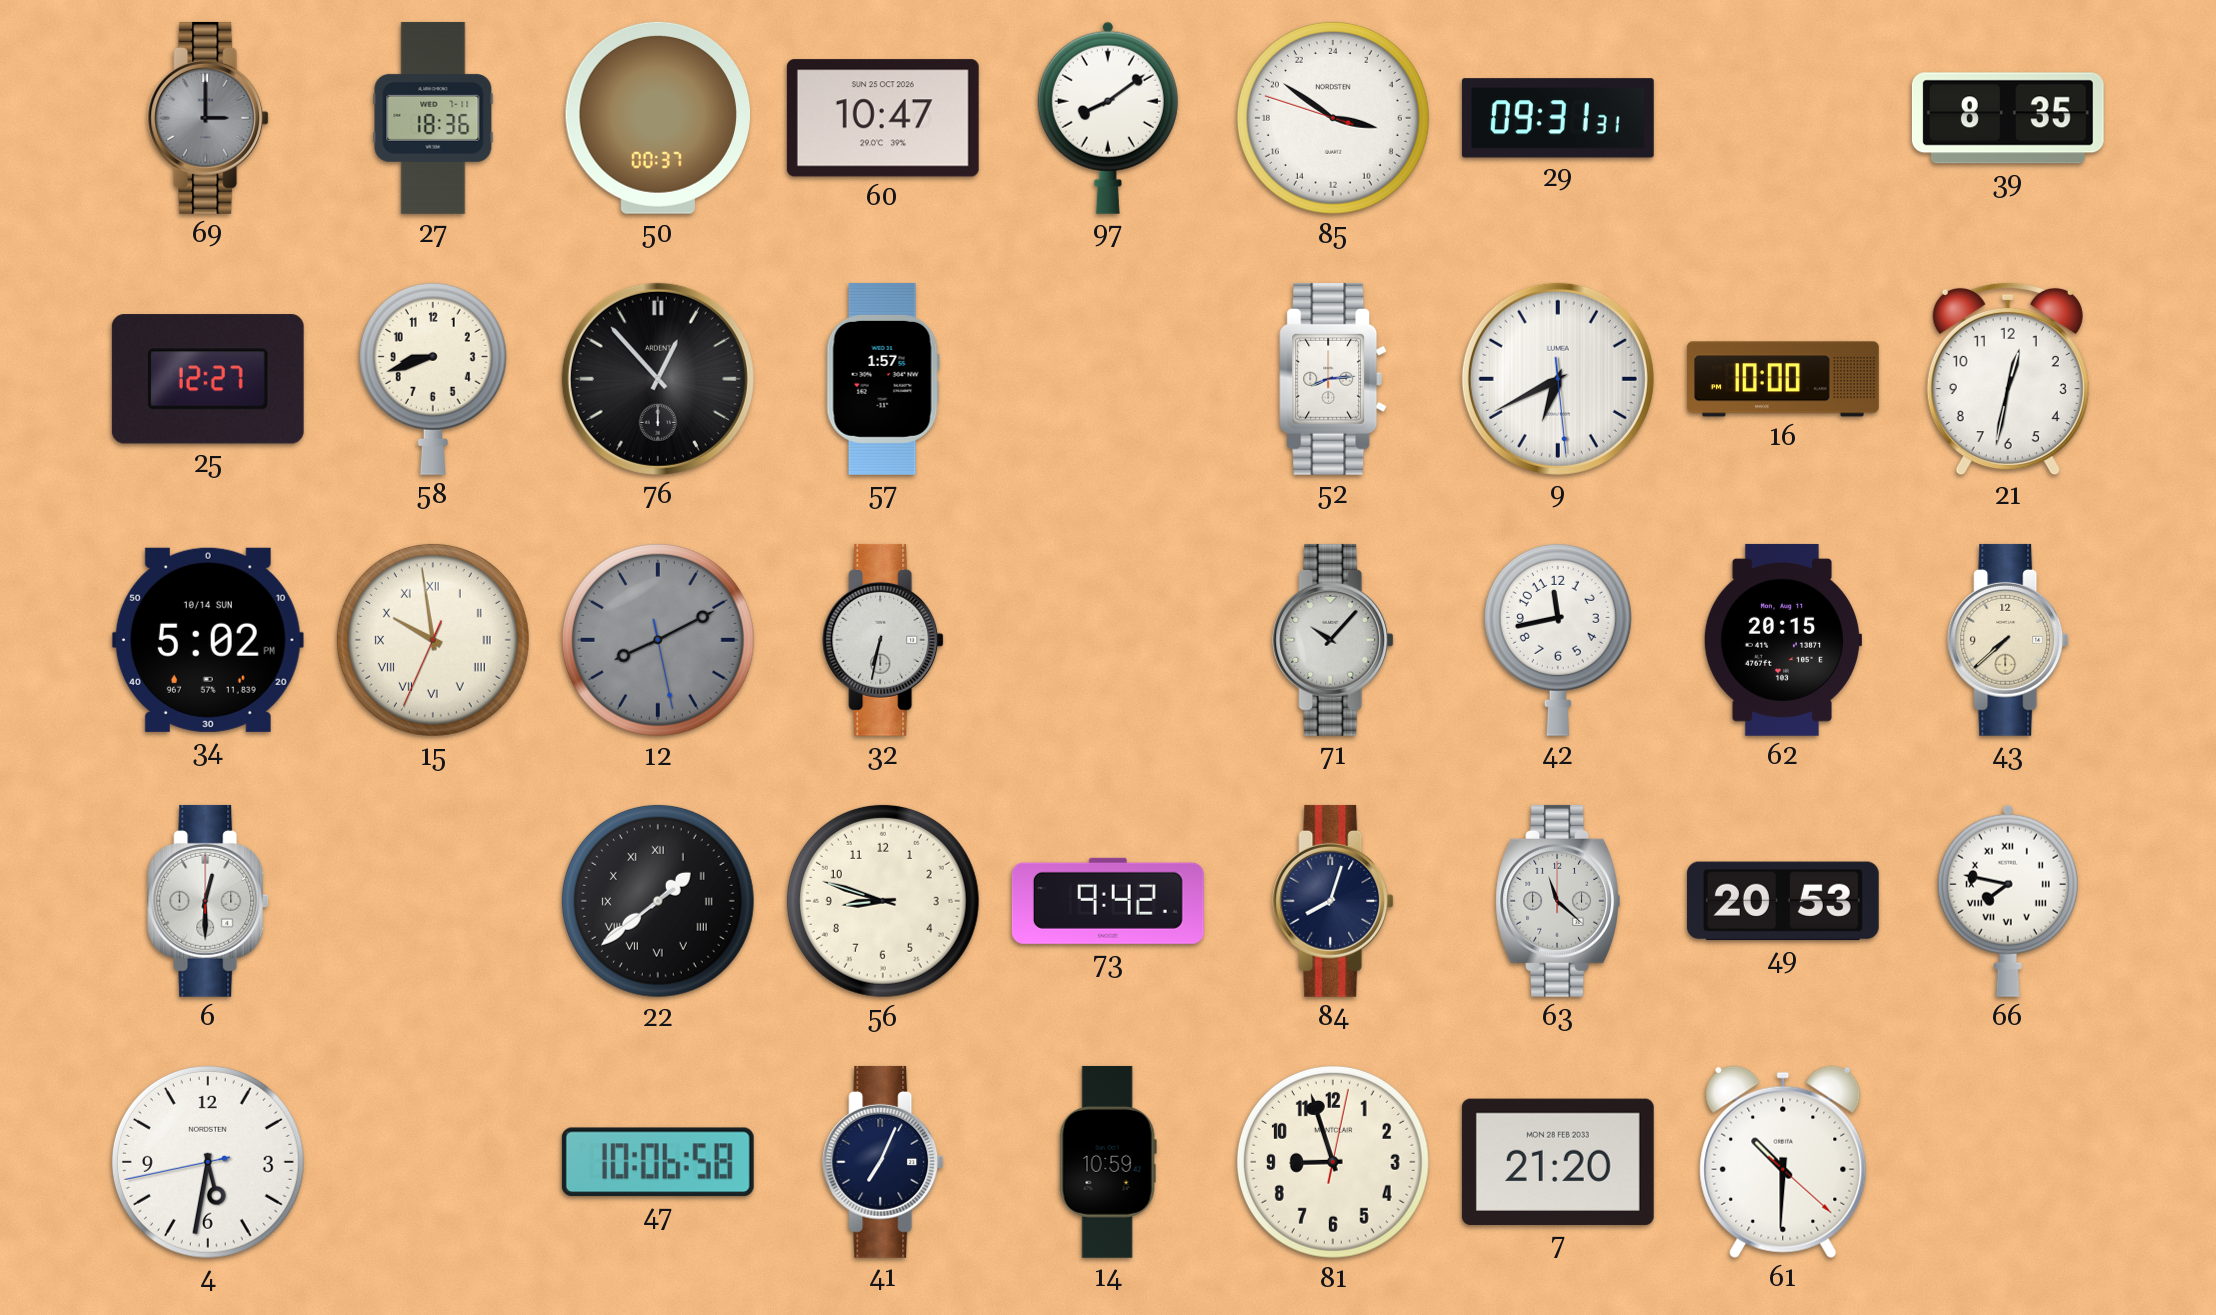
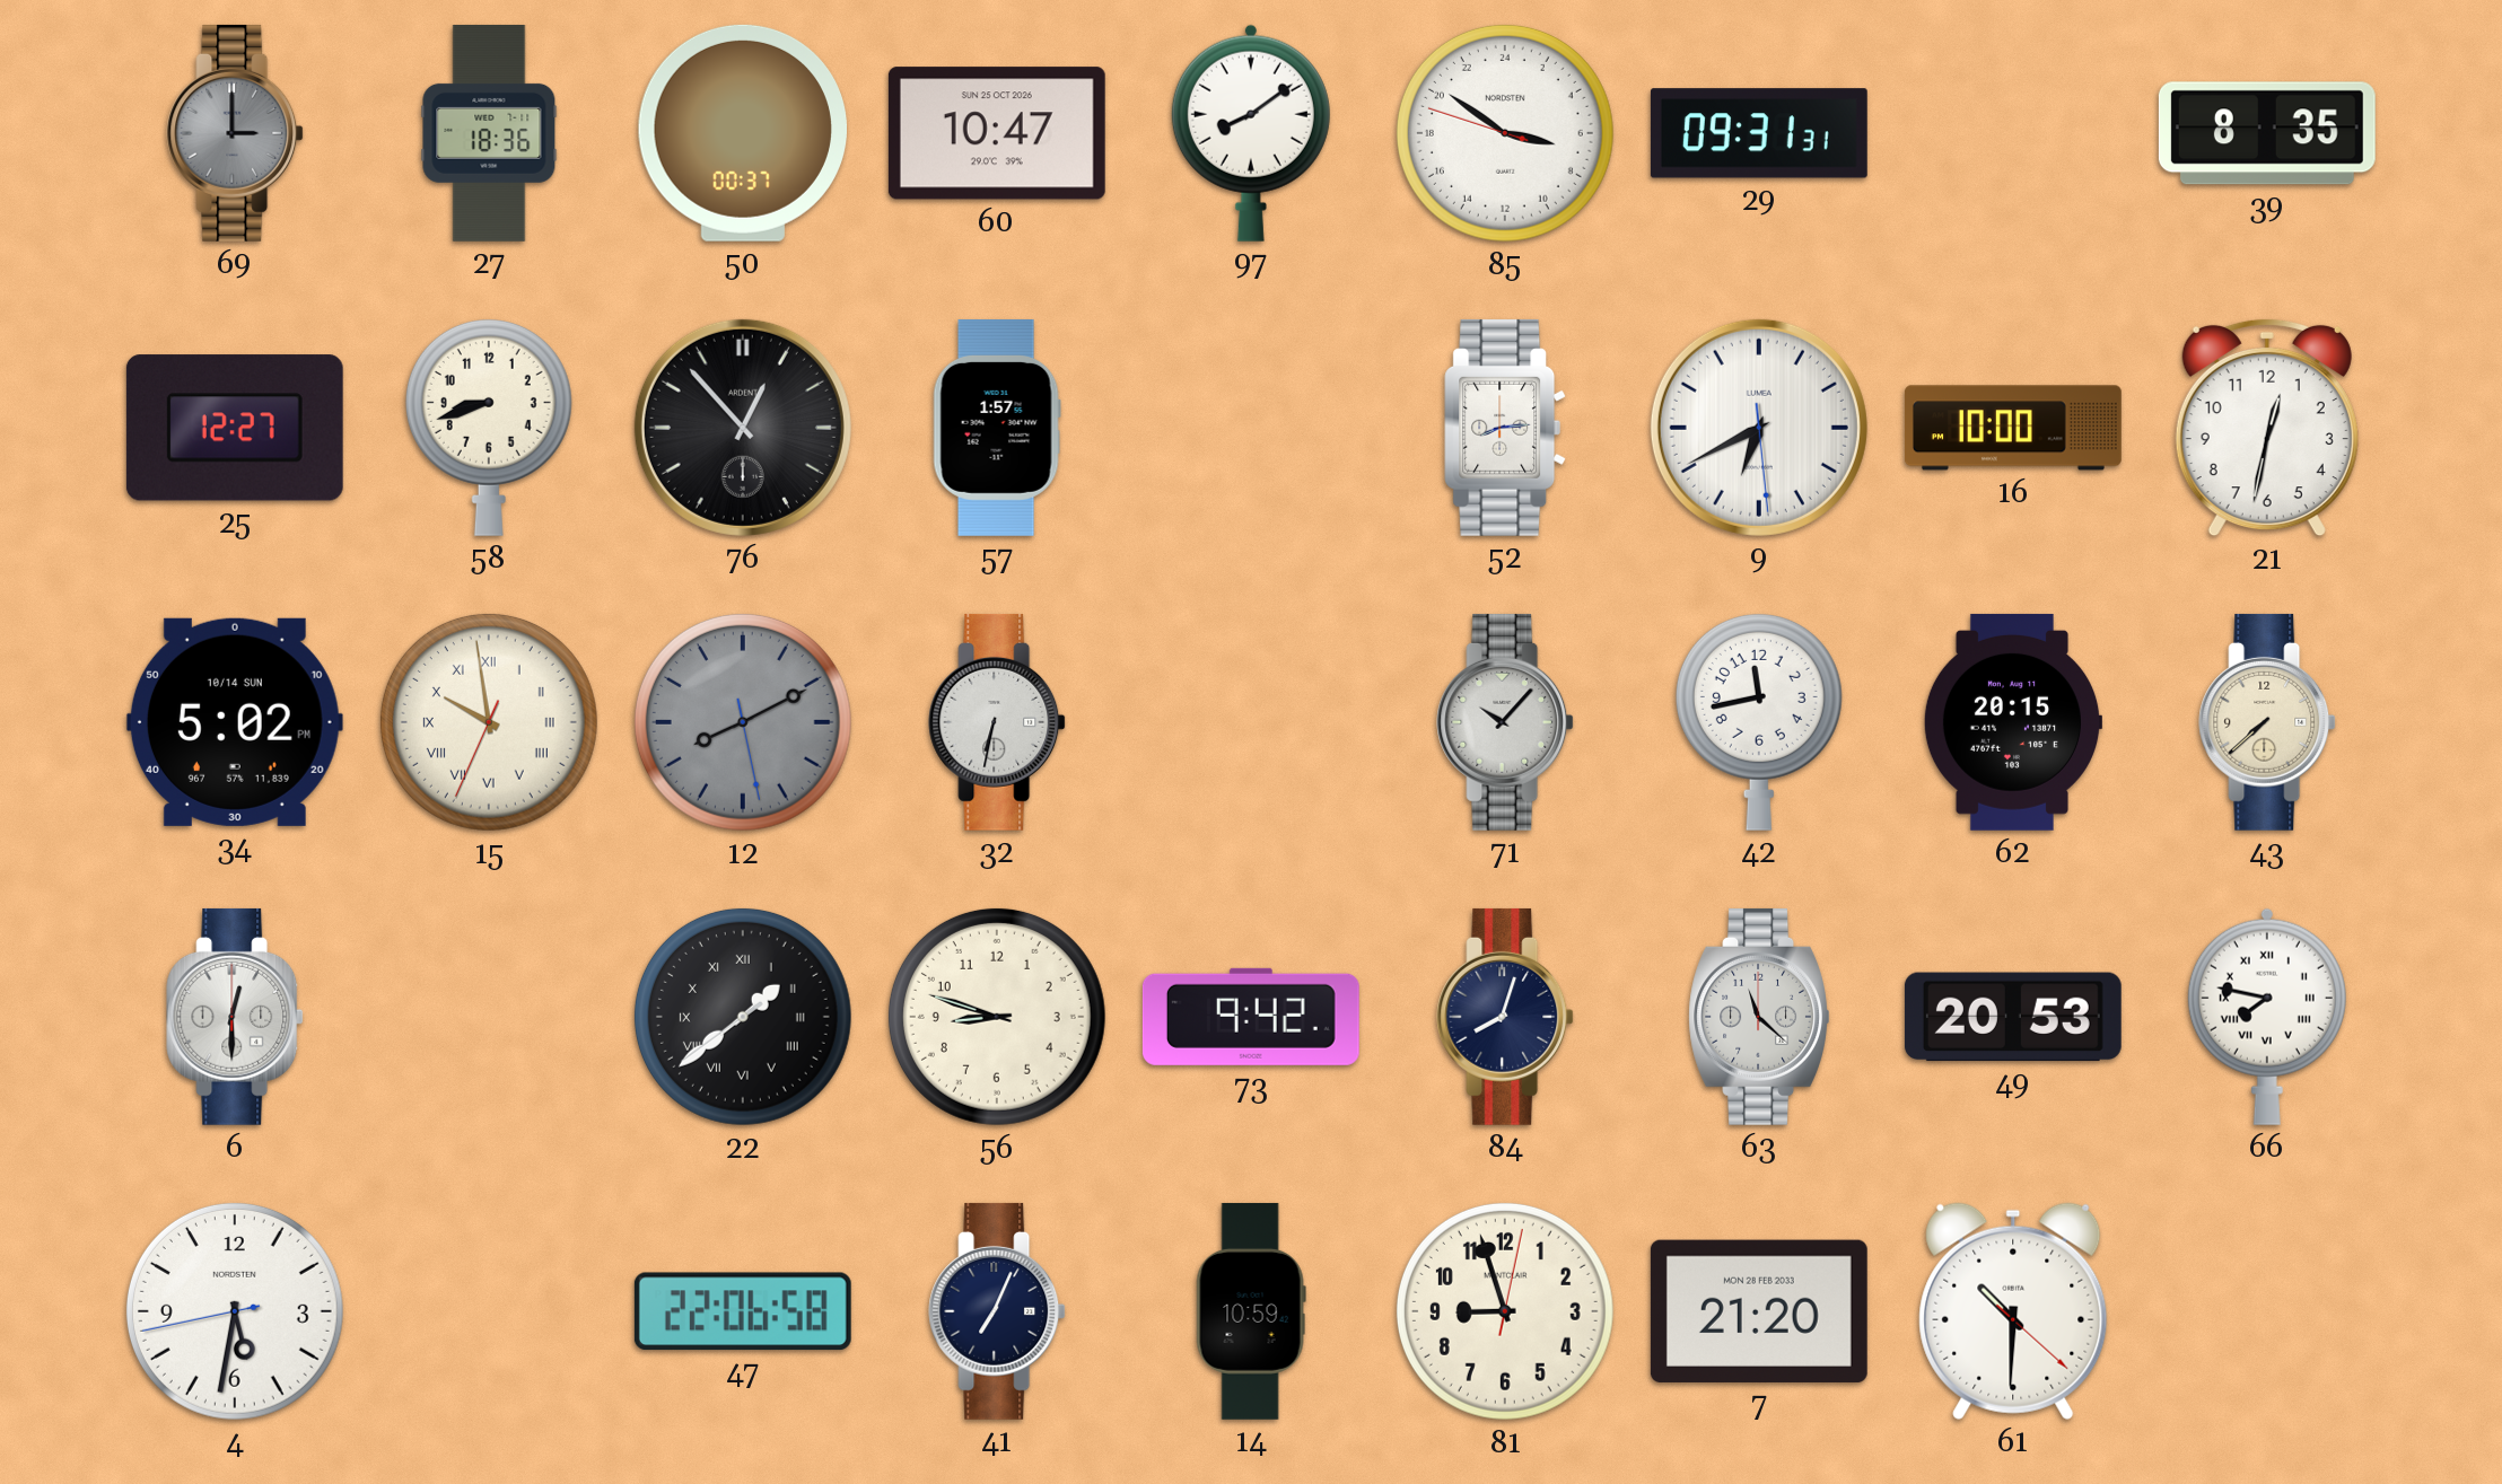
47: 10:06 -> 22:06 (743, 1311)
